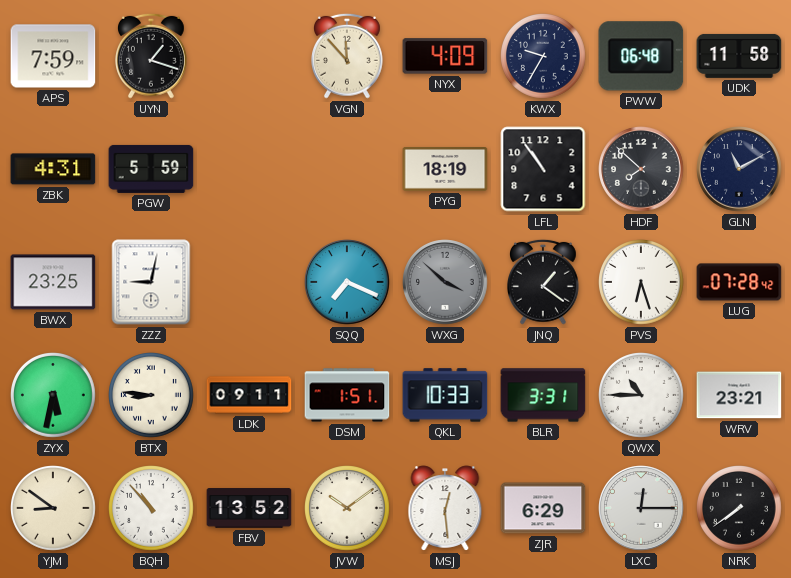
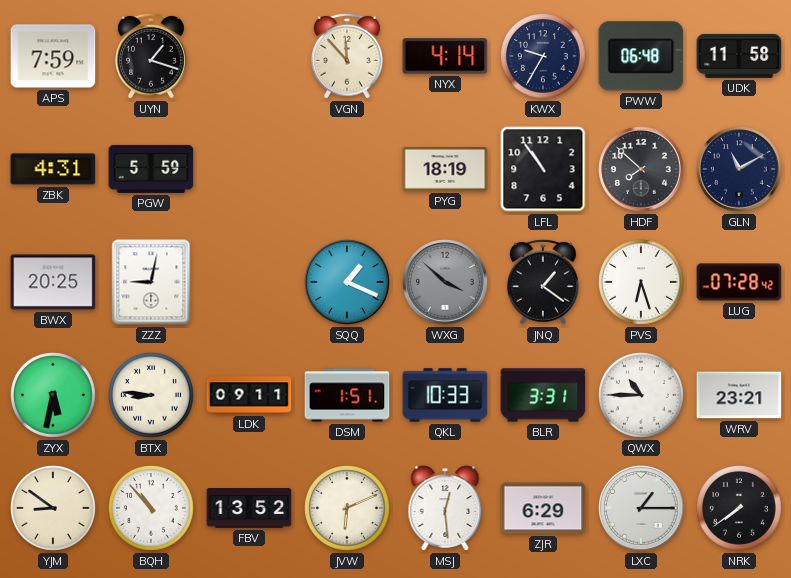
NYX: 4:09 -> 4:14 (445, 56)
BWX: 23:25 -> 20:25 (53, 282)
SQQ: 7:19 -> 1:19 (347, 282)
JVW: 10:09 -> 6:11 (348, 509)
LXC: 12:15 -> 1:15 (641, 508)
